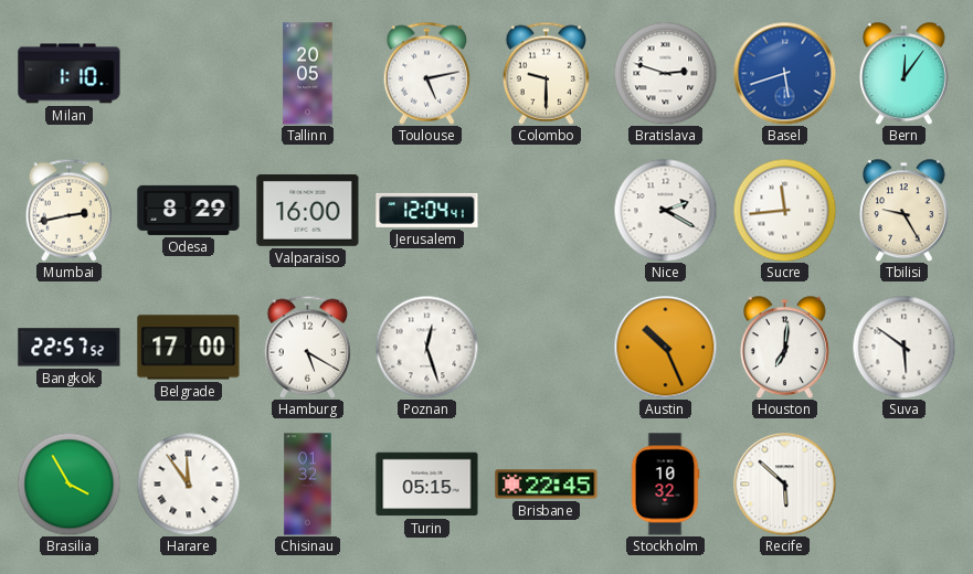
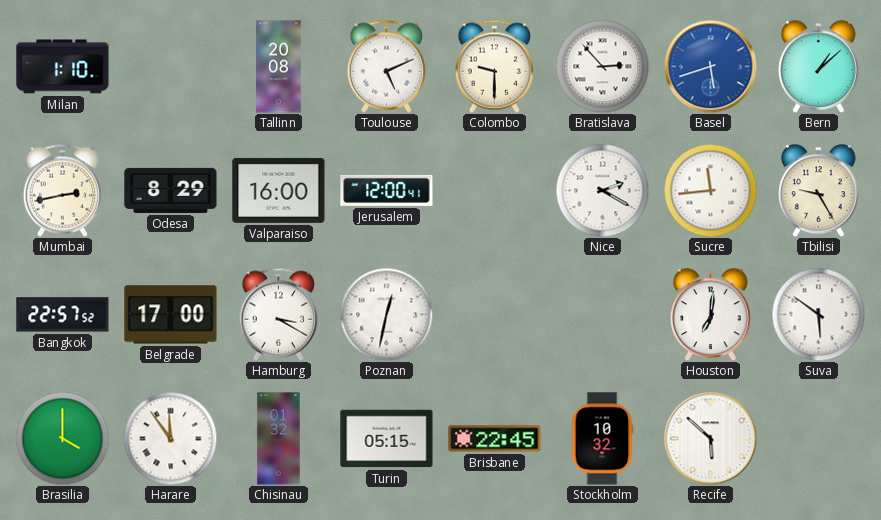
Tallinn: 20:05 -> 20:08 (279, 67)
Toulouse: 5:13 -> 5:11 (387, 66)
Bratislava: 2:48 -> 2:53 (602, 66)
Bern: 12:06 -> 1:08 (818, 66)
Jerusalem: 12:04 -> 12:00 (387, 190)
Hamburg: 5:20 -> 3:20 (279, 314)
Poznan: 12:27 -> 12:32 (386, 314)
Austin: 10:26 -> none (665, 347)
Brasilia: 3:55 -> 4:00 (62, 438)
